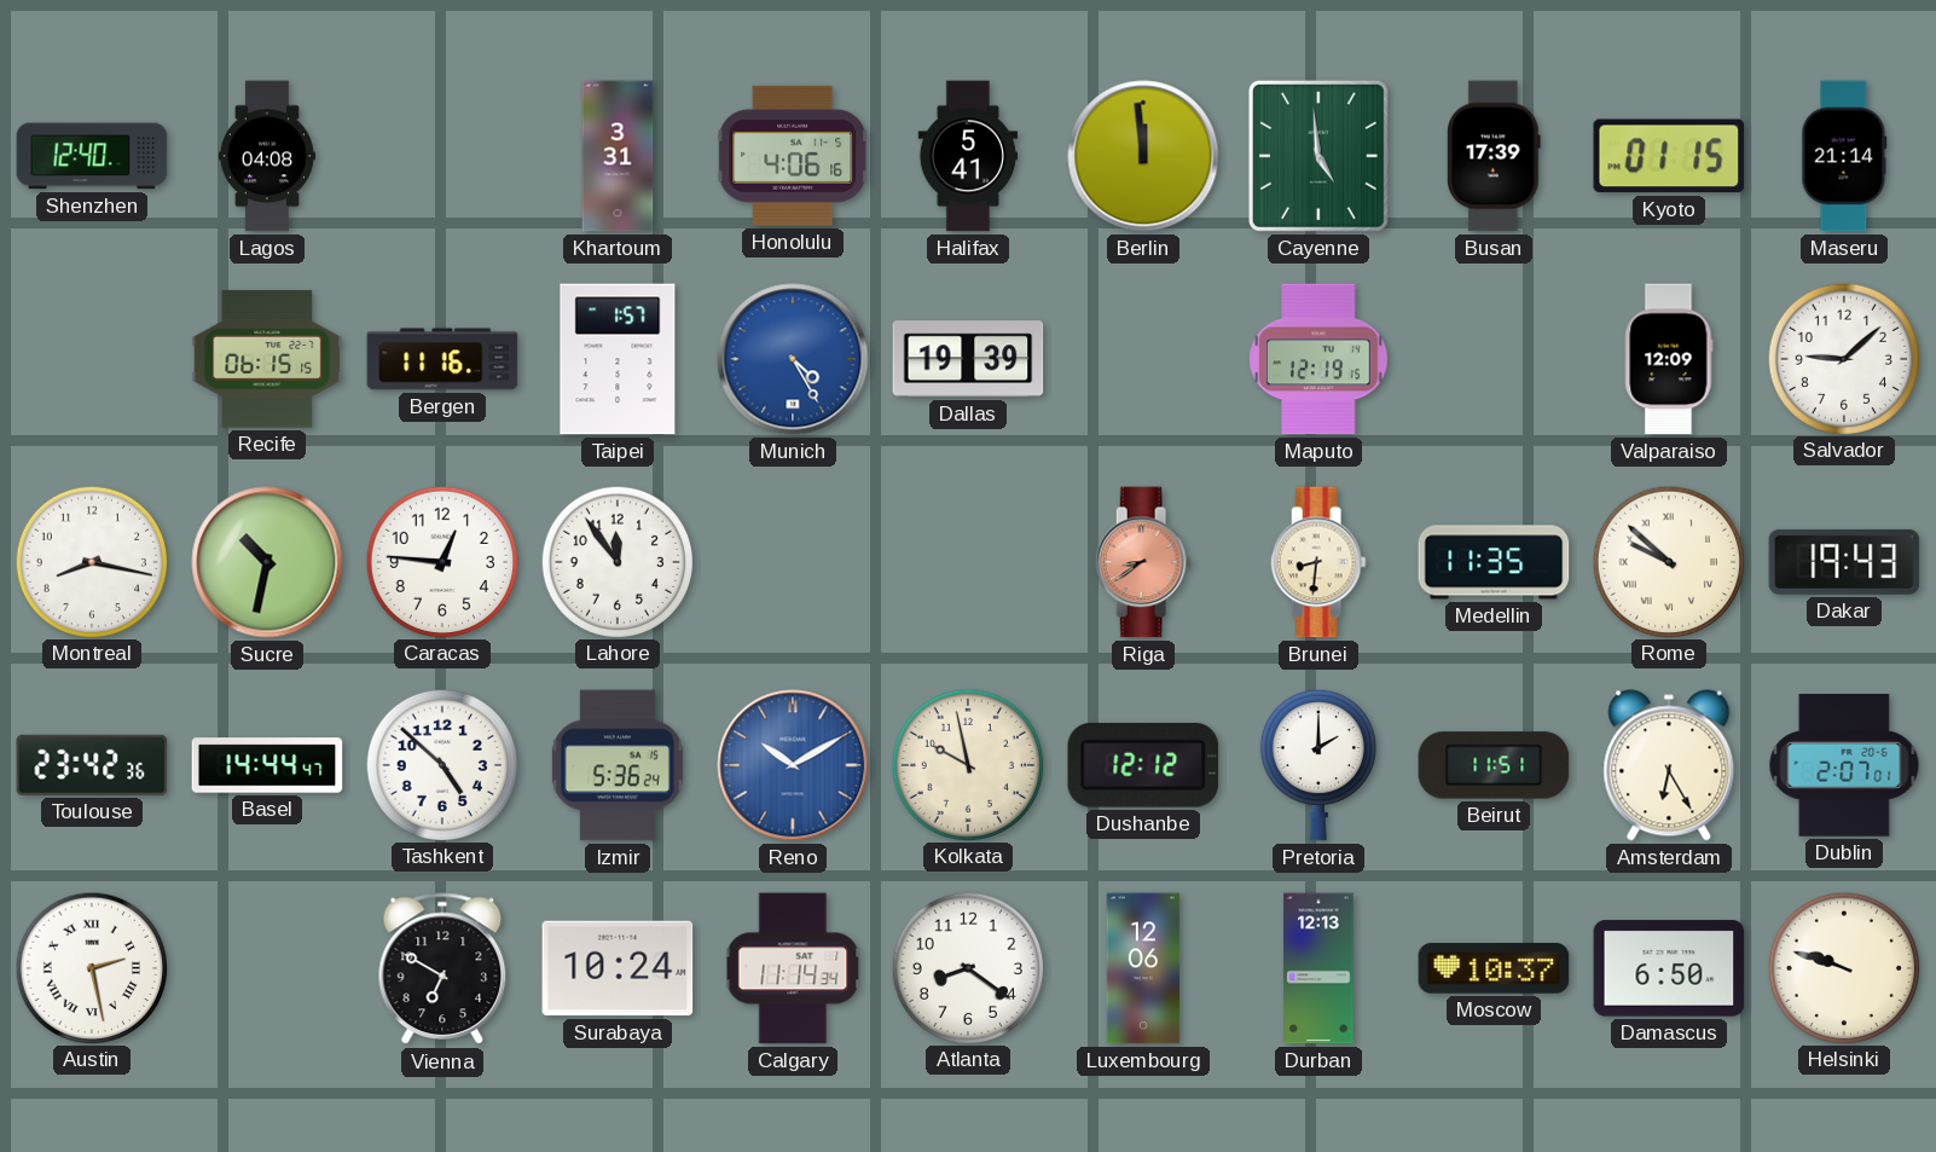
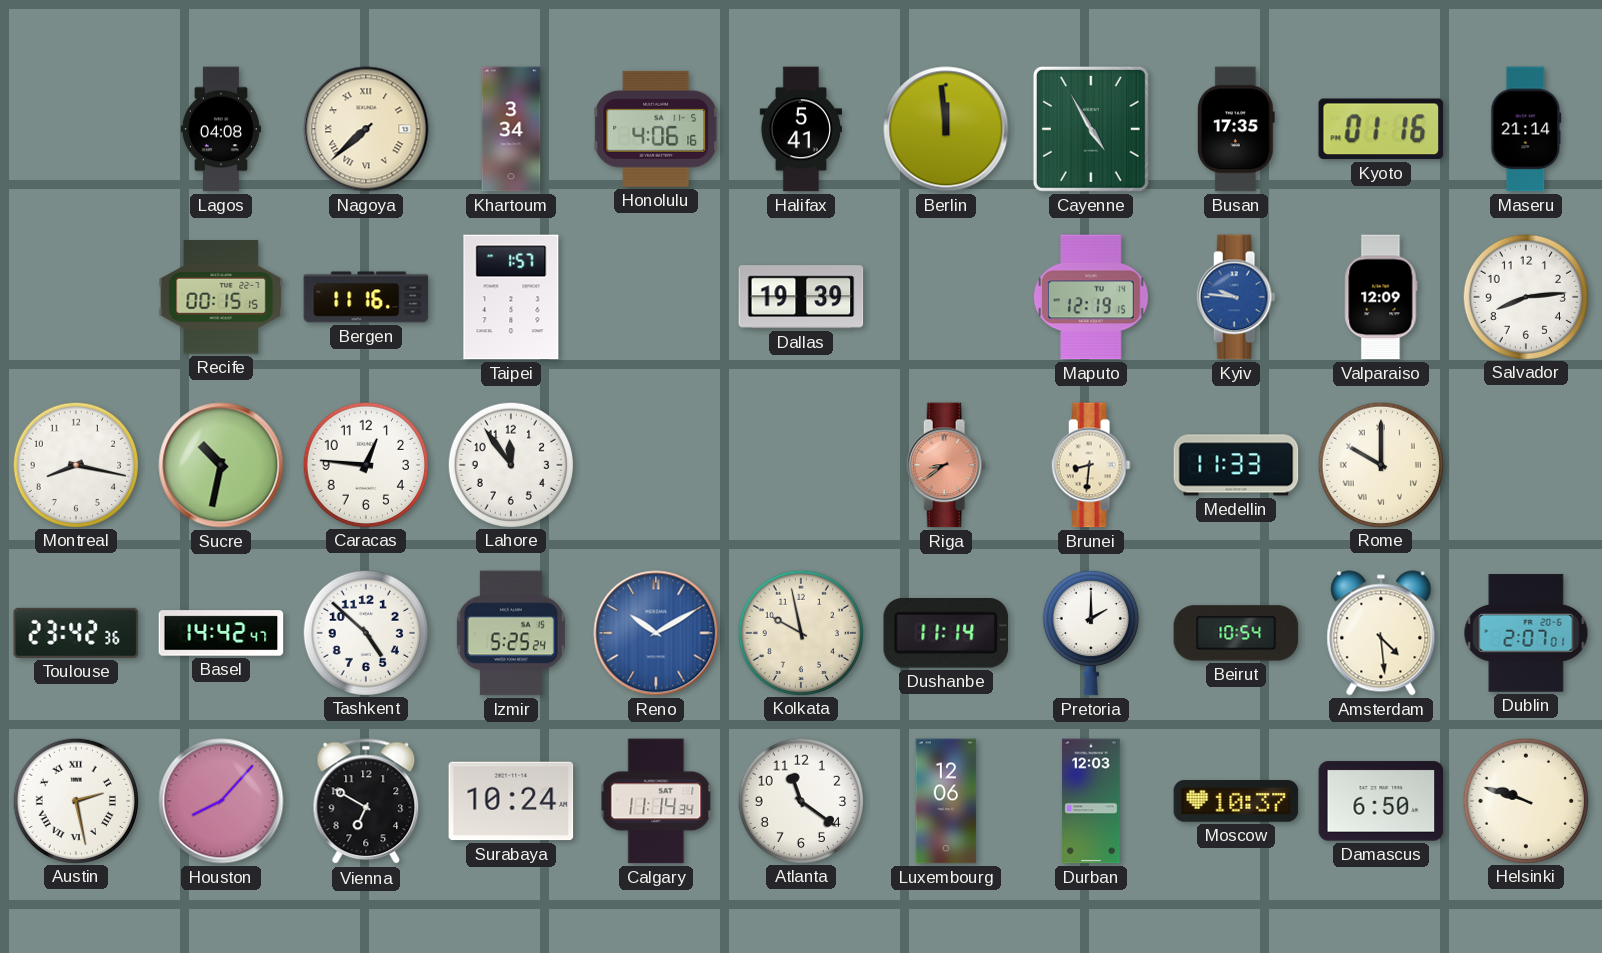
Shenzhen: 12:40 -> none (92, 156)
Nagoya: none -> 7:38 (366, 129)
Khartoum: 3:31 -> 3:34 (511, 129)
Cayenne: 4:59 -> 4:55 (1091, 129)
Busan: 17:39 -> 17:35 (1236, 129)
Kyoto: 01:15 -> 01:16 (1381, 129)
Recife: 06:15 -> 00:15 (221, 297)
Munich: 4:25 -> none (793, 359)
Kyiv: none -> 9:46 (1236, 297)
Salvador: 9:08 -> 8:14 (1525, 296)
Medellin: 11:35 -> 11:33 (1236, 465)
Rome: 9:52 -> 10:00 (1380, 464)
Dakar: 19:43 -> none (1844, 562)
Basel: 14:44 -> 14:42 (221, 633)
Izmir: 5:36 -> 5:25 (511, 633)
Dushanbe: 12:12 -> 11:14 (946, 633)
Beirut: 11:51 -> 10:54 (1236, 633)
Amsterdam: 6:25 -> 4:29 (1381, 633)
Houston: none -> 8:07 (221, 801)
Atlanta: 8:21 -> 11:21 (800, 800)
Durban: 12:13 -> 12:03 (1091, 801)
